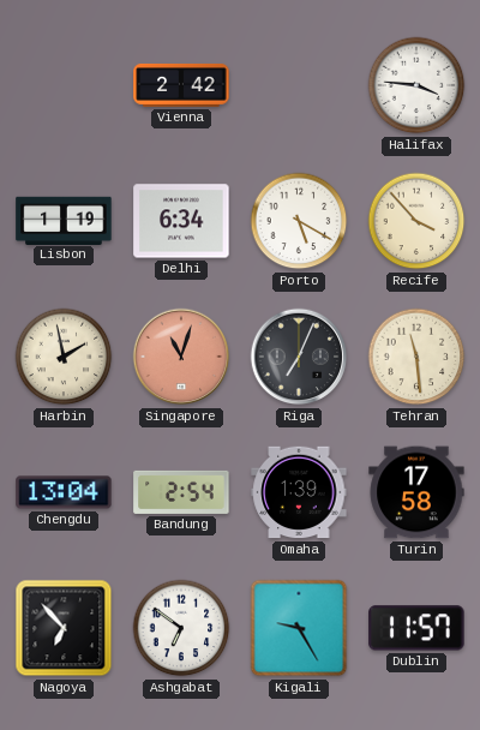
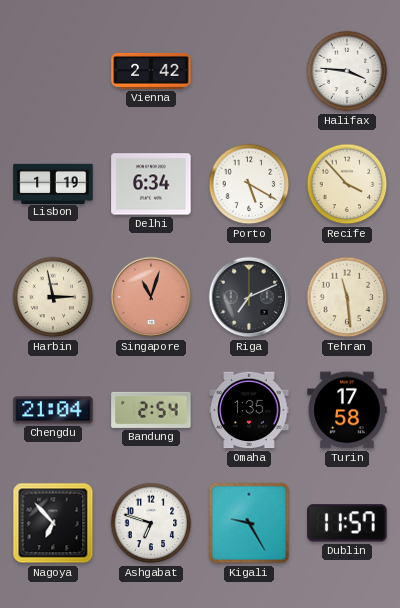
Harbin: 1:58 -> 2:58 (53, 297)
Riga: 7:04 -> 7:11 (249, 297)
Chengdu: 13:04 -> 21:04 (53, 410)
Omaha: 1:39 -> 1:35 (249, 410)
Ashgabat: 6:51 -> 6:48 (151, 523)
